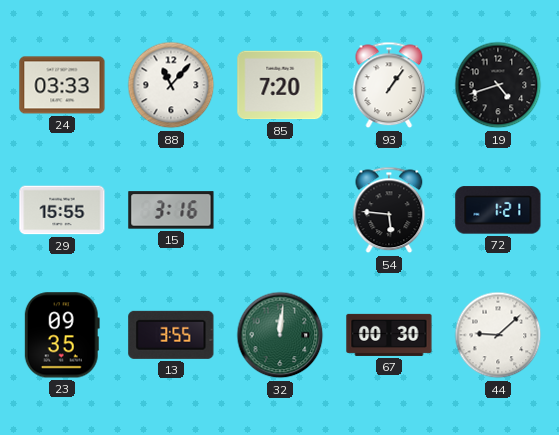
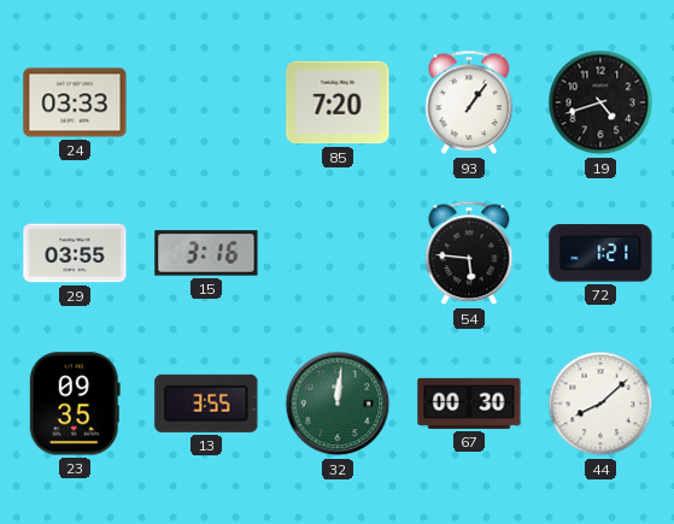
88: 11:07 -> none (171, 85)
29: 15:55 -> 03:55 (75, 253)
44: 9:08 -> 8:08 (600, 404)
